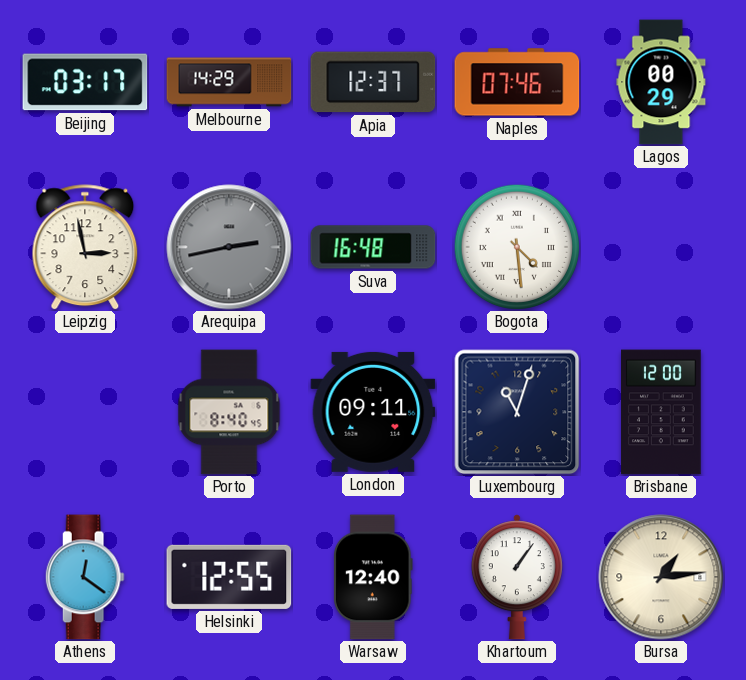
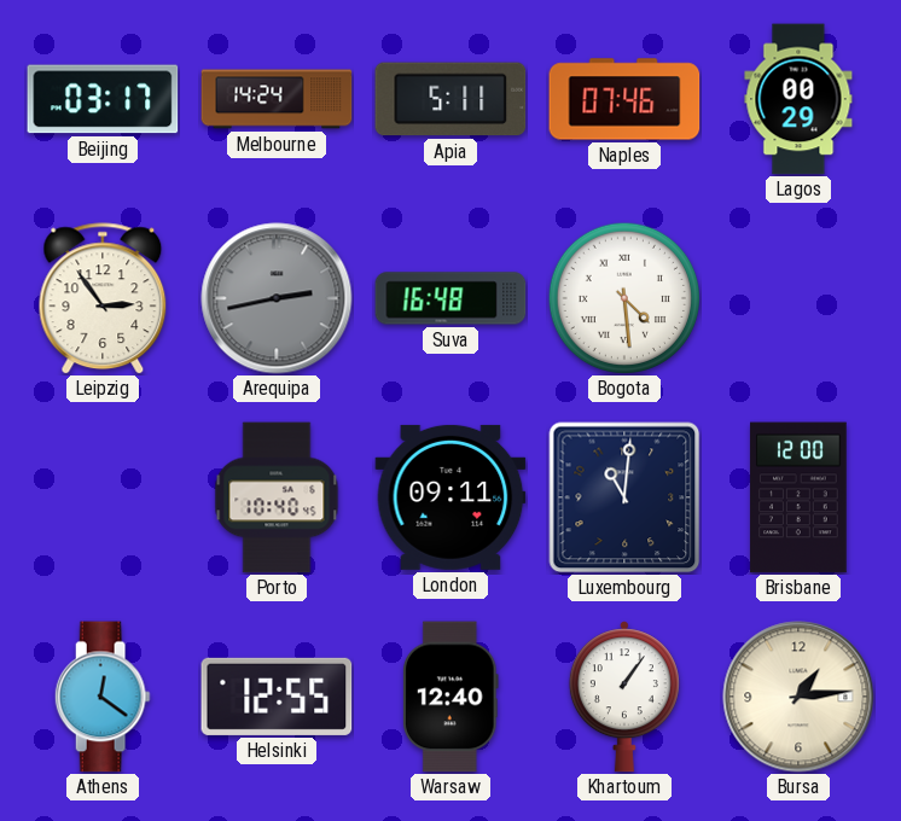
Melbourne: 14:29 -> 14:24 (277, 99)
Apia: 12:37 -> 5:11 (450, 99)
Leipzig: 2:58 -> 2:54 (103, 298)
Porto: 8:40 -> 10:40 (277, 497)
Luxembourg: 11:03 -> 11:01 (624, 497)
